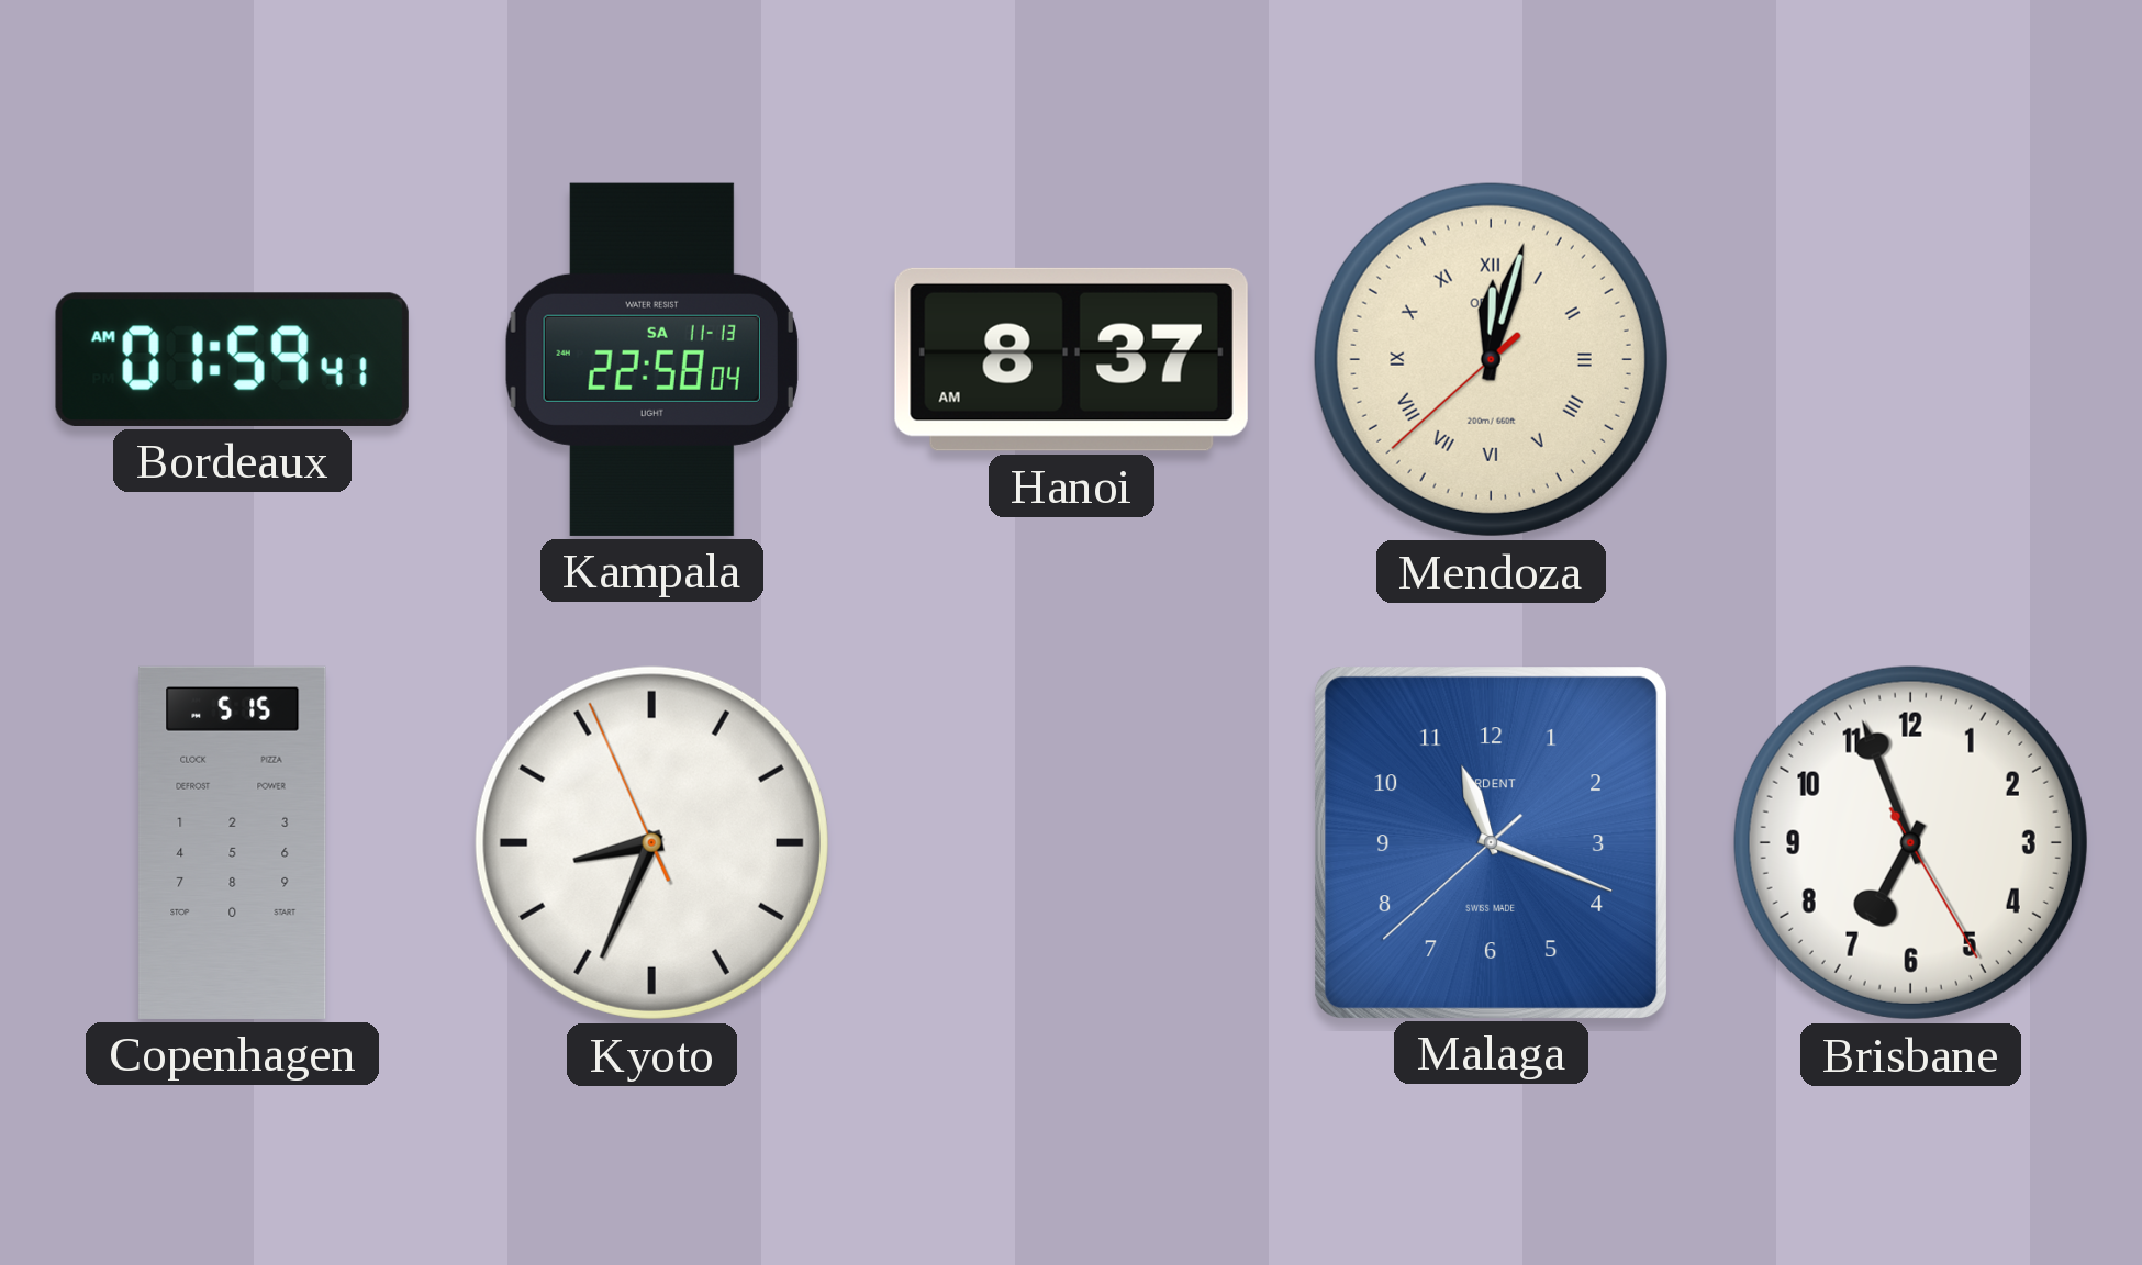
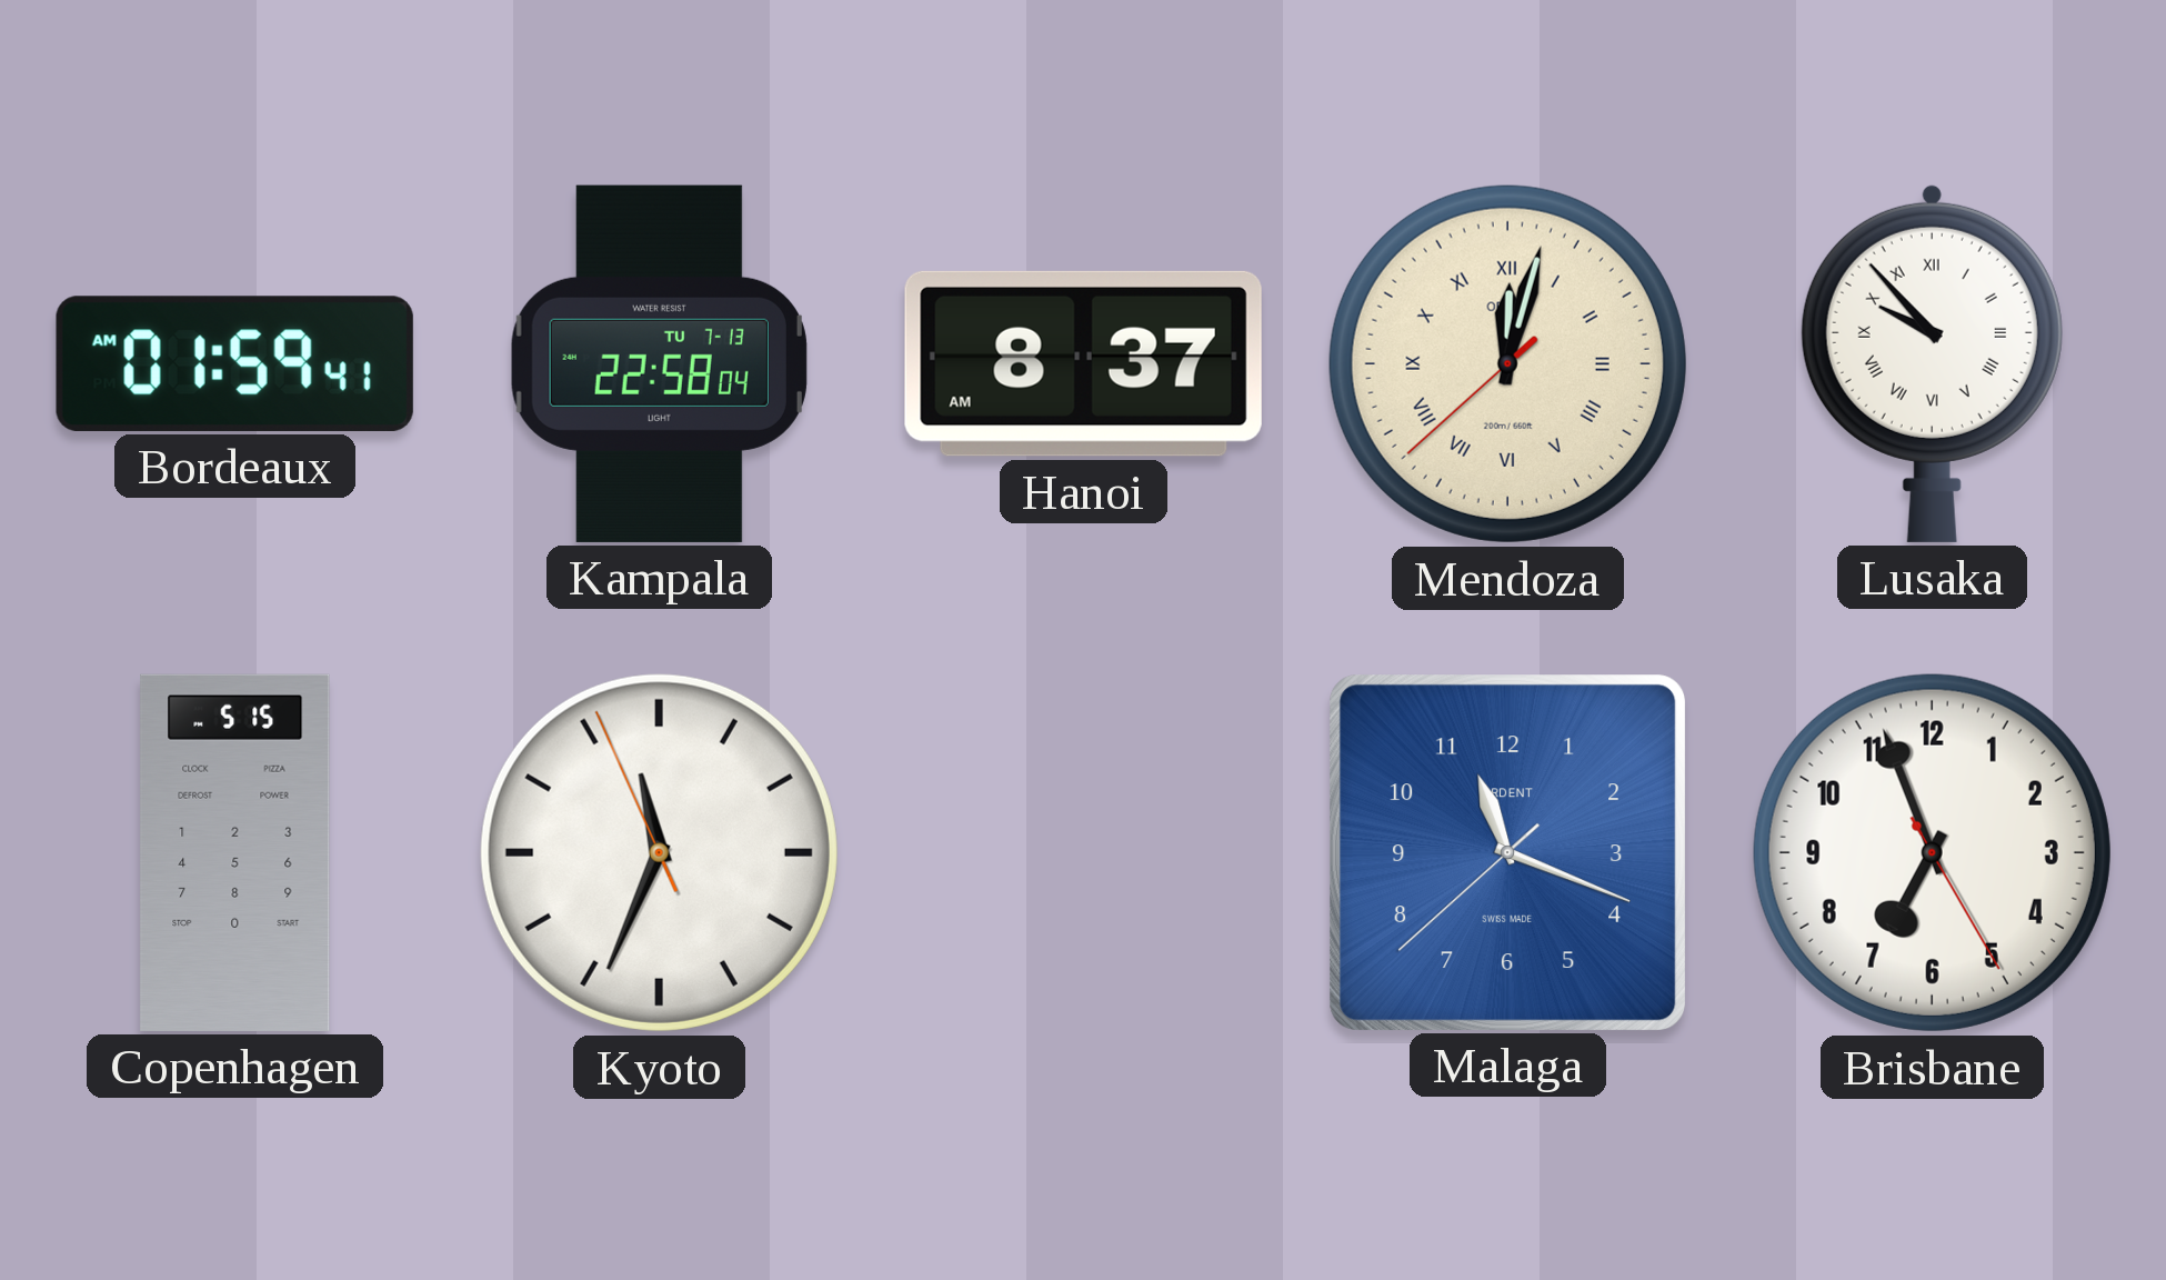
Kampala date: SA 11-13 -> TU 7-13 (659, 363)
Lusaka: none -> 9:53 (1932, 363)
Kyoto: 8:33 -> 11:33 (659, 852)
